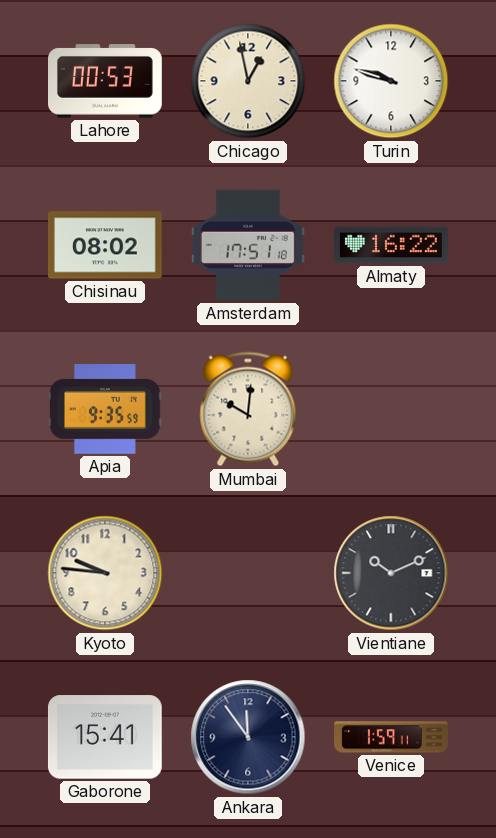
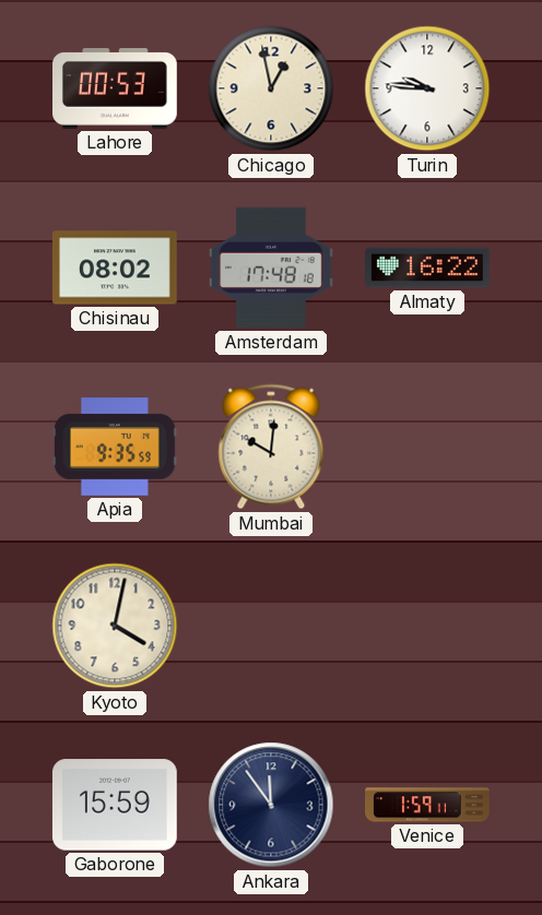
Turin: 9:48 -> 9:46 (427, 88)
Amsterdam: 17:51 -> 17:48 (272, 268)
Kyoto: 9:46 -> 4:02 (115, 626)
Vientiane: 10:11 -> none (391, 573)
Gaborone: 15:41 -> 15:59 (115, 805)
